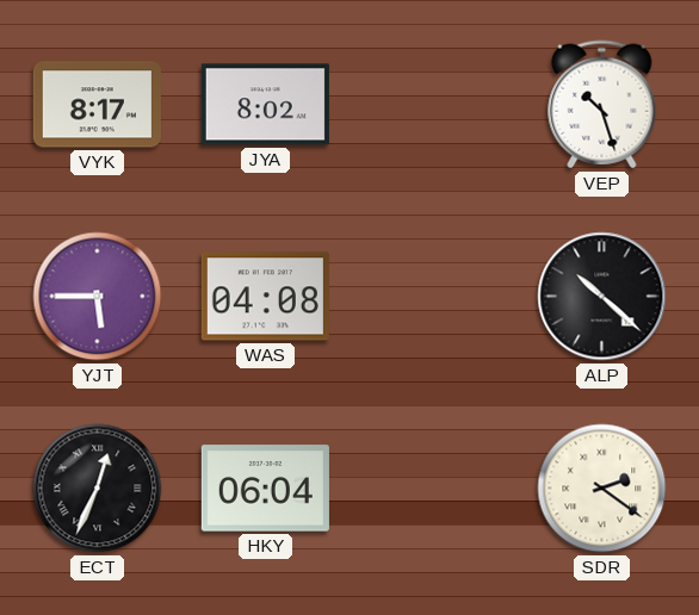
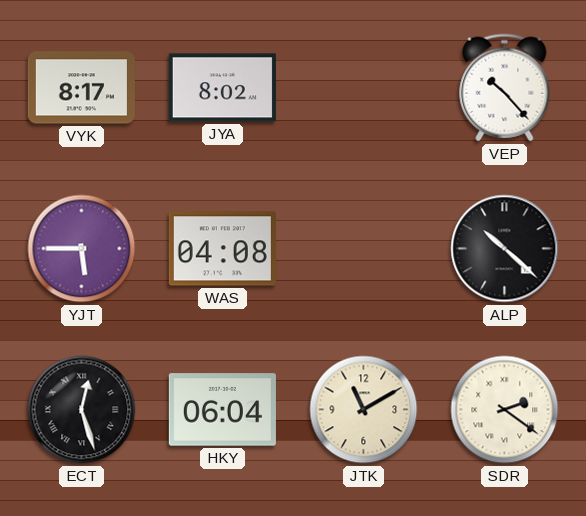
VEP: 10:27 -> 10:23 (505, 88)
ECT: 12:34 -> 12:27 (82, 410)
JTK: none -> 11:10 (364, 410)
